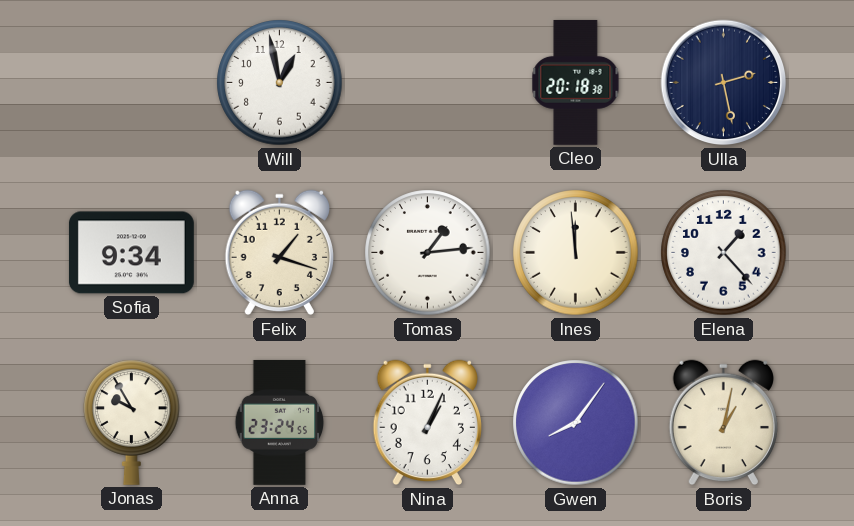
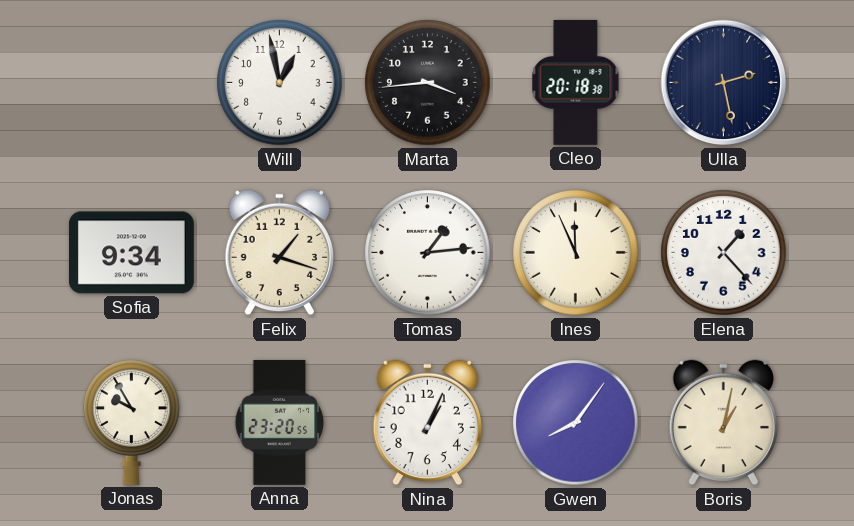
Marta: none -> 3:44 (428, 83)
Ines: 11:59 -> 11:56 (576, 253)
Anna: 23:24 -> 23:20 (280, 423)
